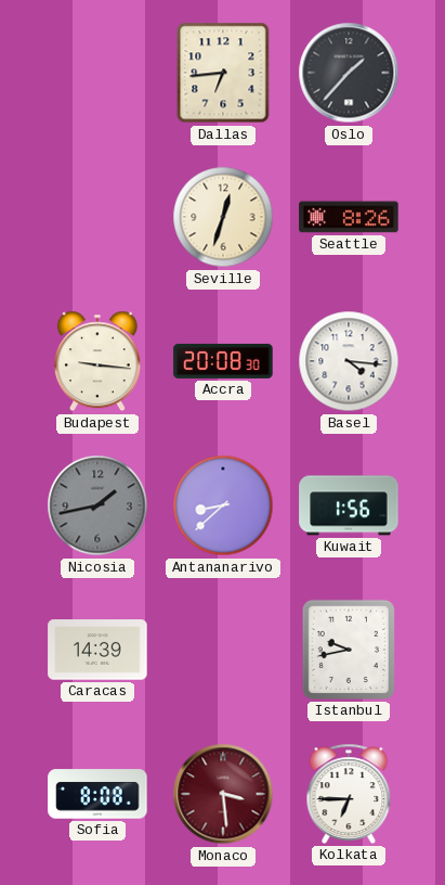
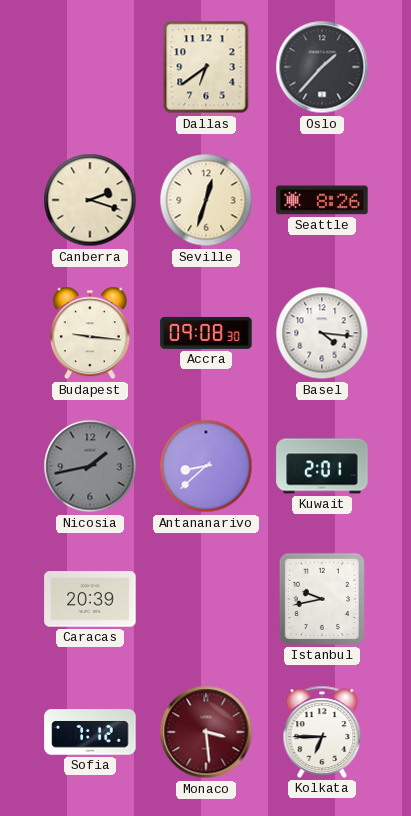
Dallas: 6:44 -> 6:39 (206, 67)
Canberra: none -> 2:18 (90, 200)
Accra: 20:08 -> 09:08 (206, 333)
Kuwait: 1:56 -> 2:01 (322, 466)
Caracas: 14:39 -> 20:39 (90, 599)
Sofia: 8:08 -> 7:12 (90, 732)
